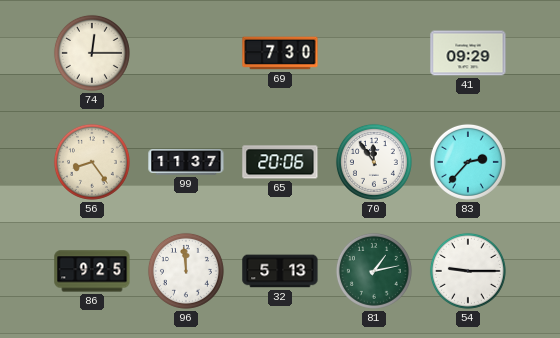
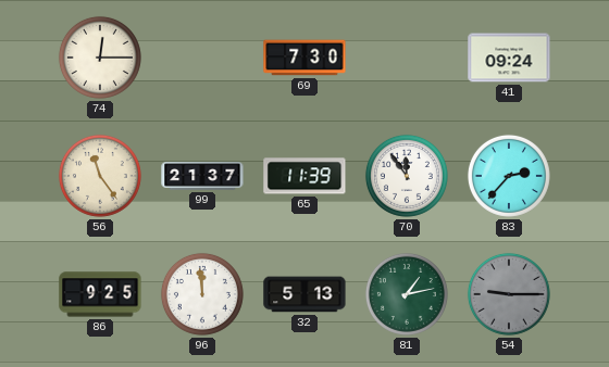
41: 09:29 -> 09:24 (509, 58)
56: 8:24 -> 11:24 (100, 176)
99: 11:37 -> 21:37 (202, 176)
65: 20:06 -> 11:39 (304, 176)
54 dial: white -> grey (509, 294)
